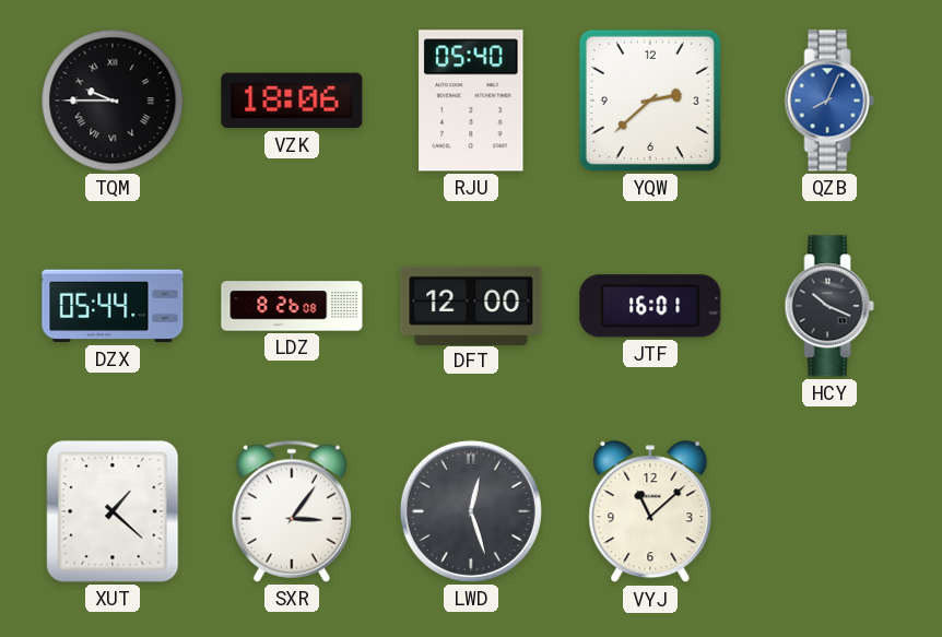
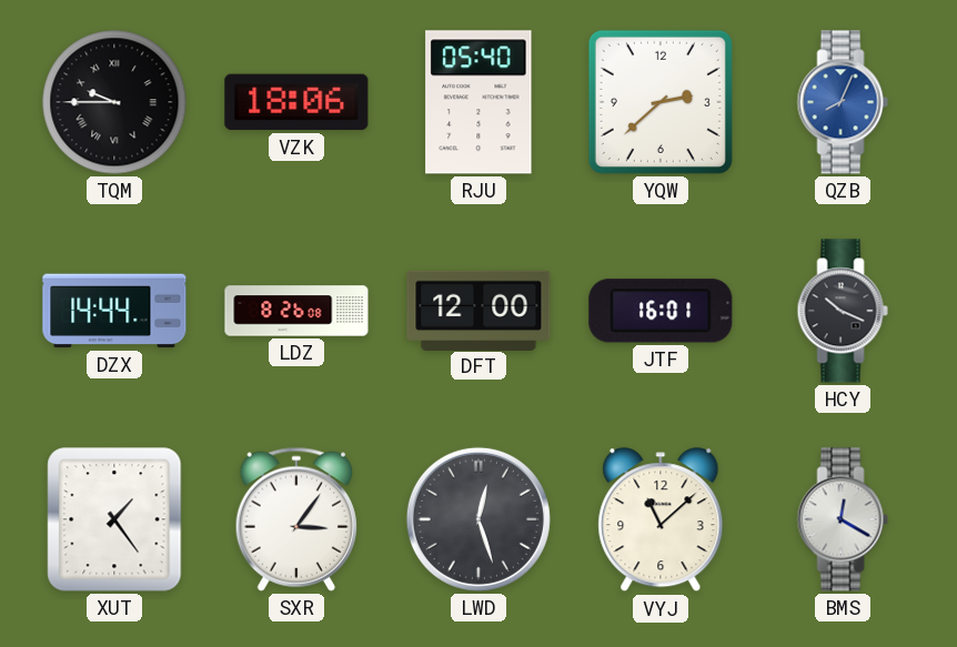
DZX: 05:44 -> 14:44 (114, 311)
XUT: 1:22 -> 1:24 (114, 519)
BMS: none -> 12:20 (843, 519)
